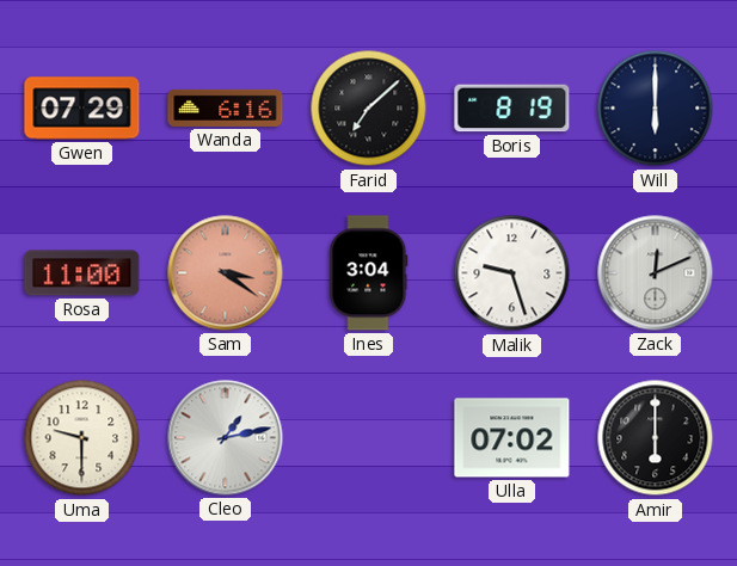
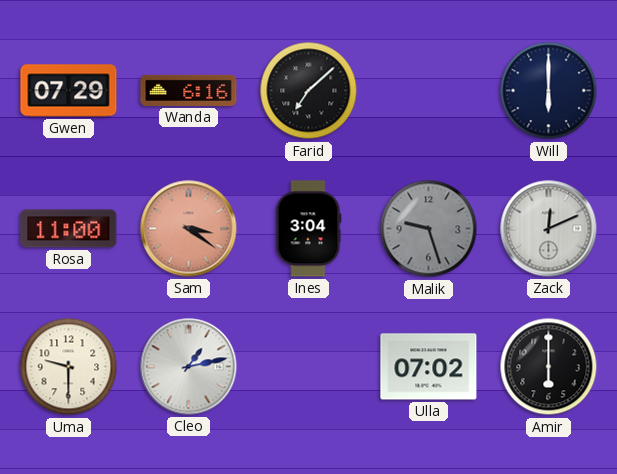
Boris: 8:19 -> none (512, 109)
Malik dial: white -> grey (429, 229)
